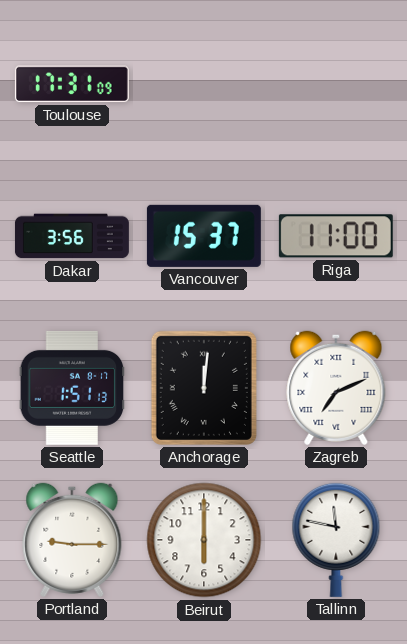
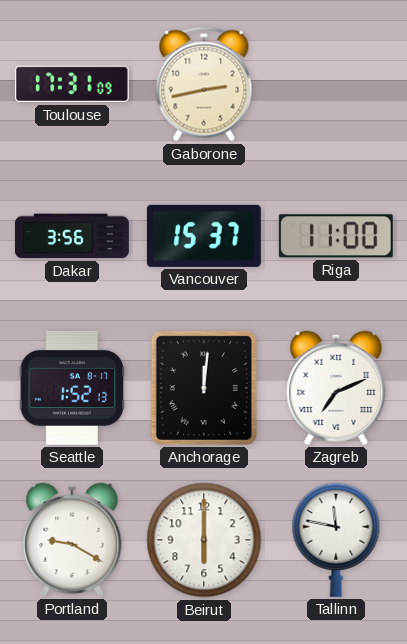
Gaborone: none -> 2:43 (204, 84)
Seattle: 1:51 -> 1:52 (72, 388)
Portland: 9:15 -> 9:20 (72, 540)
